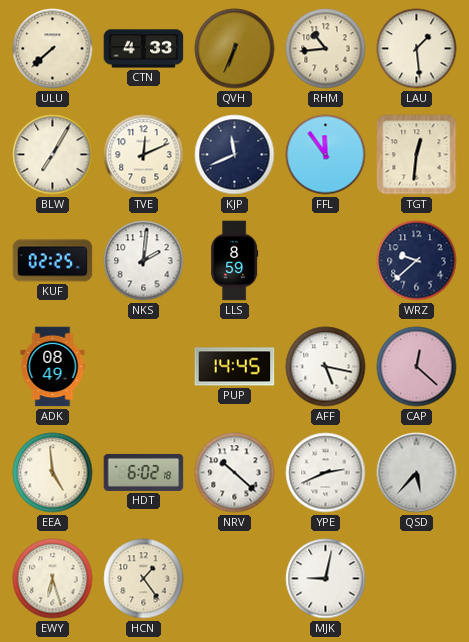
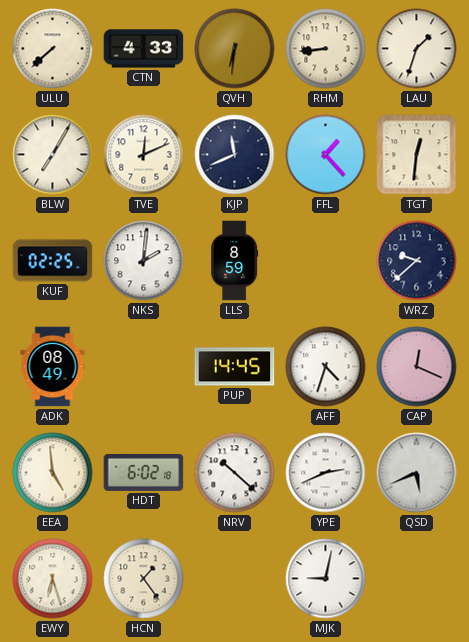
QVH: 6:34 -> 6:31 (235, 49)
RHM: 10:44 -> 8:44 (326, 49)
LAU: 1:29 -> 1:33 (417, 49)
FFL: 11:54 -> 1:23 (326, 155)
AFF: 5:17 -> 4:33 (326, 367)
CAP: 12:22 -> 12:19 (417, 367)
QSD: 5:37 -> 5:41 (417, 473)
